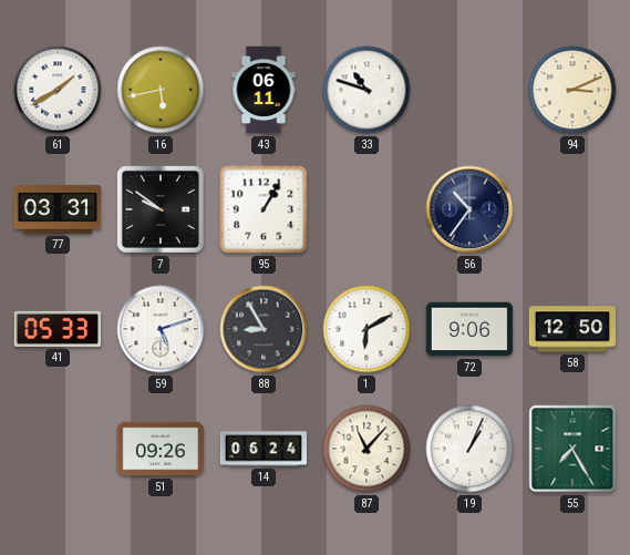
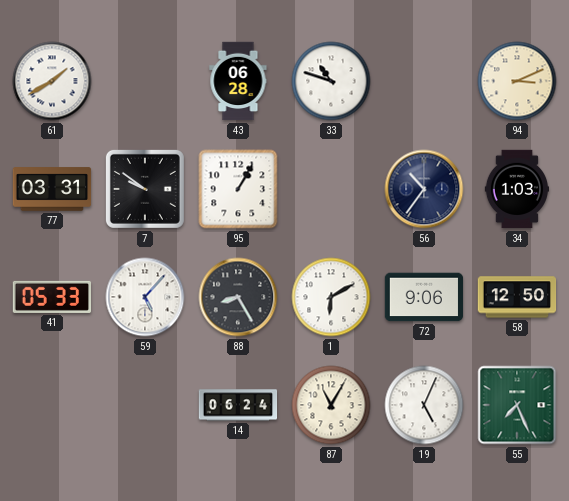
16: 5:43 -> none (161, 90)
43: 06:11 -> 06:28 (238, 81)
34: none -> 1:03 (516, 189)
59: 5:12 -> 5:07 (145, 297)
88: 8:55 -> 8:25 (238, 297)
51: 09:26 -> none (161, 449)
87: 11:07 -> 11:05 (331, 405)
19: 1:04 -> 5:04 (424, 405)
55: 7:25 -> 7:26 (517, 405)
